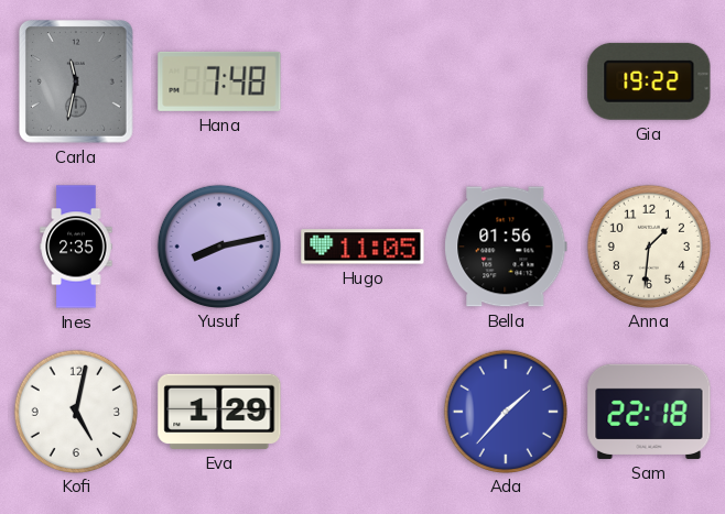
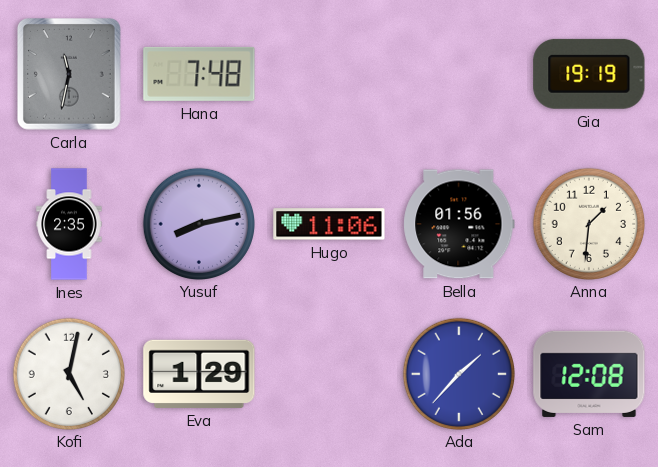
Gia: 19:22 -> 19:19 (589, 74)
Hugo: 11:05 -> 11:06 (329, 224)
Sam: 22:18 -> 12:08 (589, 374)
